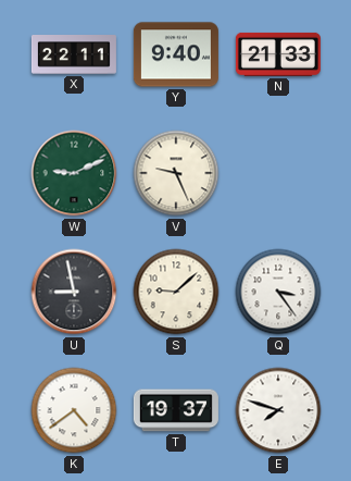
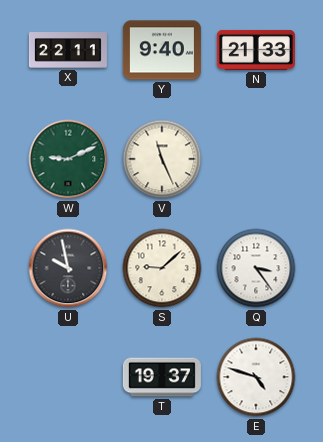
V: 9:26 -> 11:26 (162, 159)
U: 8:58 -> 9:58 (68, 268)
K: 4:39 -> none (74, 410)
E: 7:48 -> 4:48 (256, 377)
